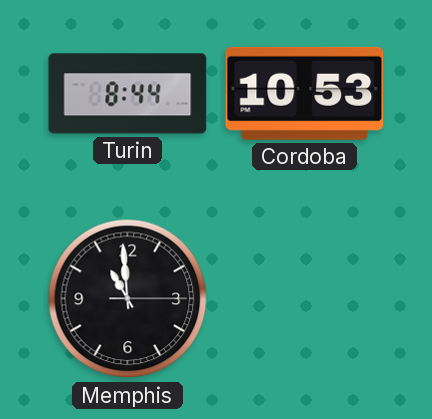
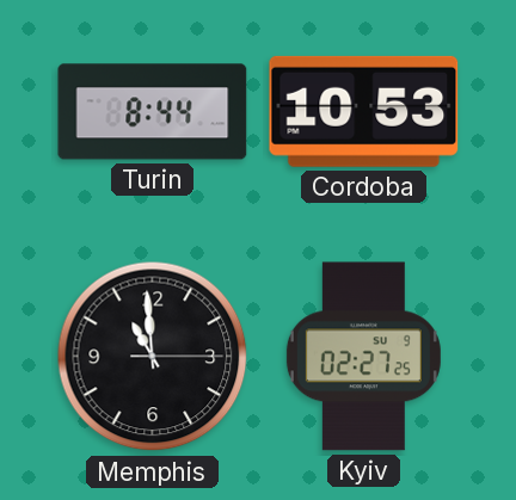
Kyiv: none -> 02:27 (363, 357)
